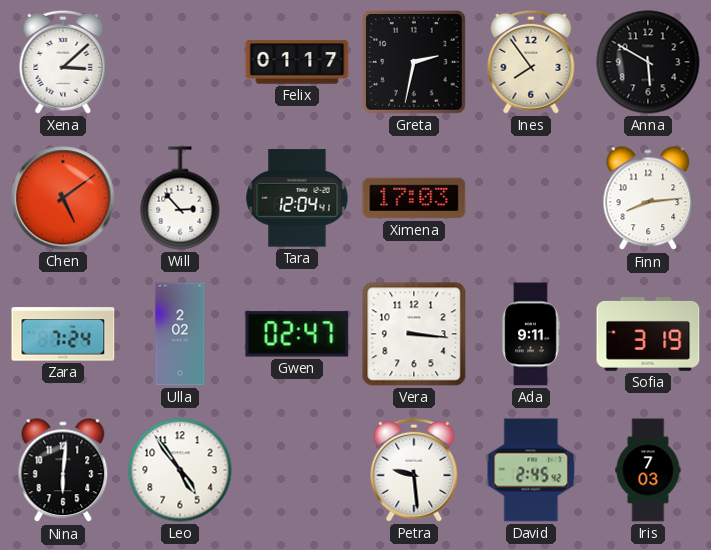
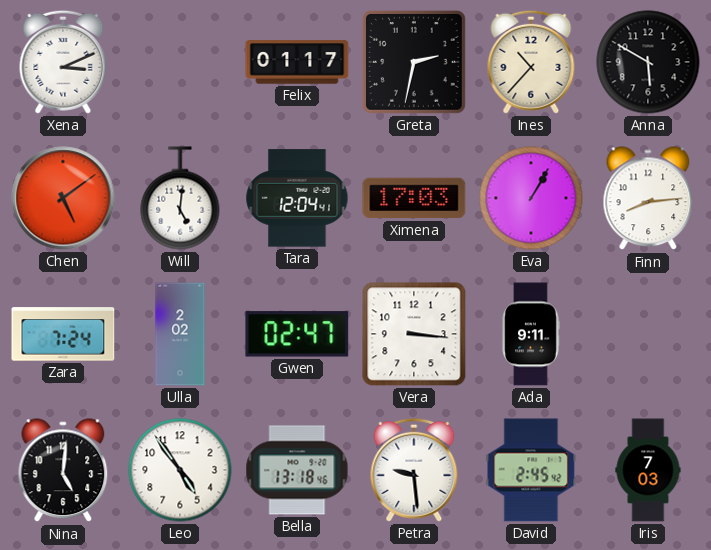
Xena: 3:08 -> 3:11 (63, 62)
Ines: 7:54 -> 10:37 (531, 62)
Will: 2:53 -> 5:01 (180, 198)
Eva: none -> 1:05 (531, 198)
Sofia: 3:19 -> none (648, 335)
Nina: 6:01 -> 5:01 (63, 471)
Bella: none -> 13:18 (297, 470)
